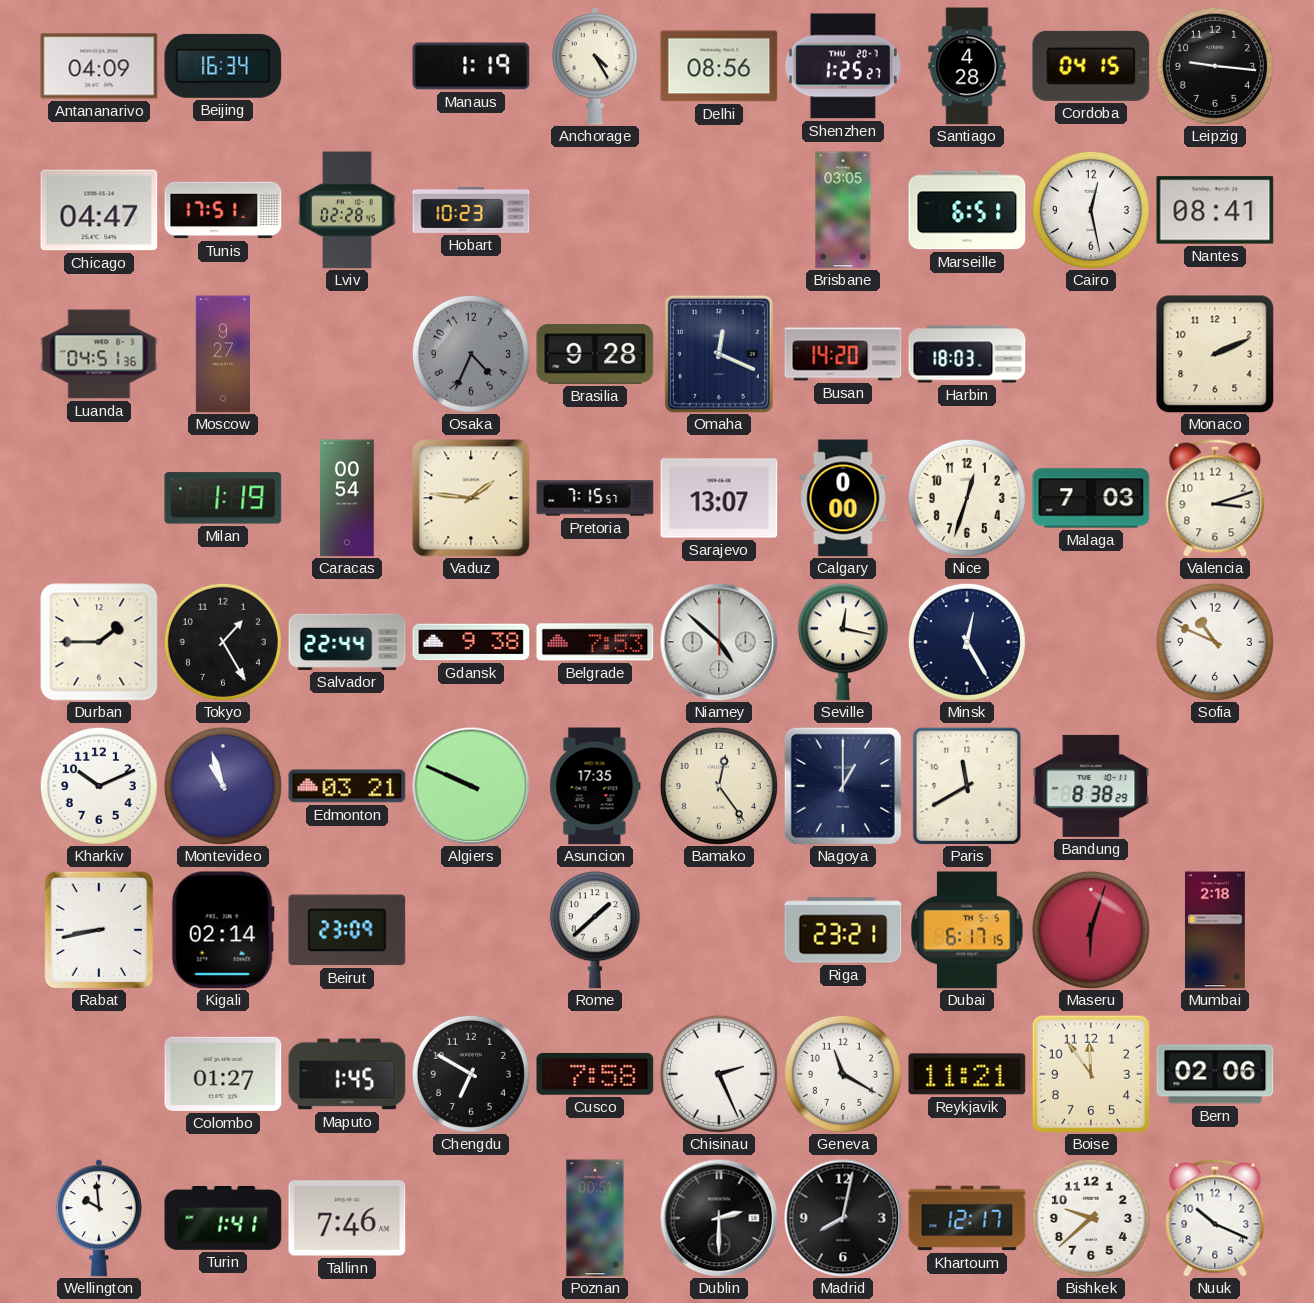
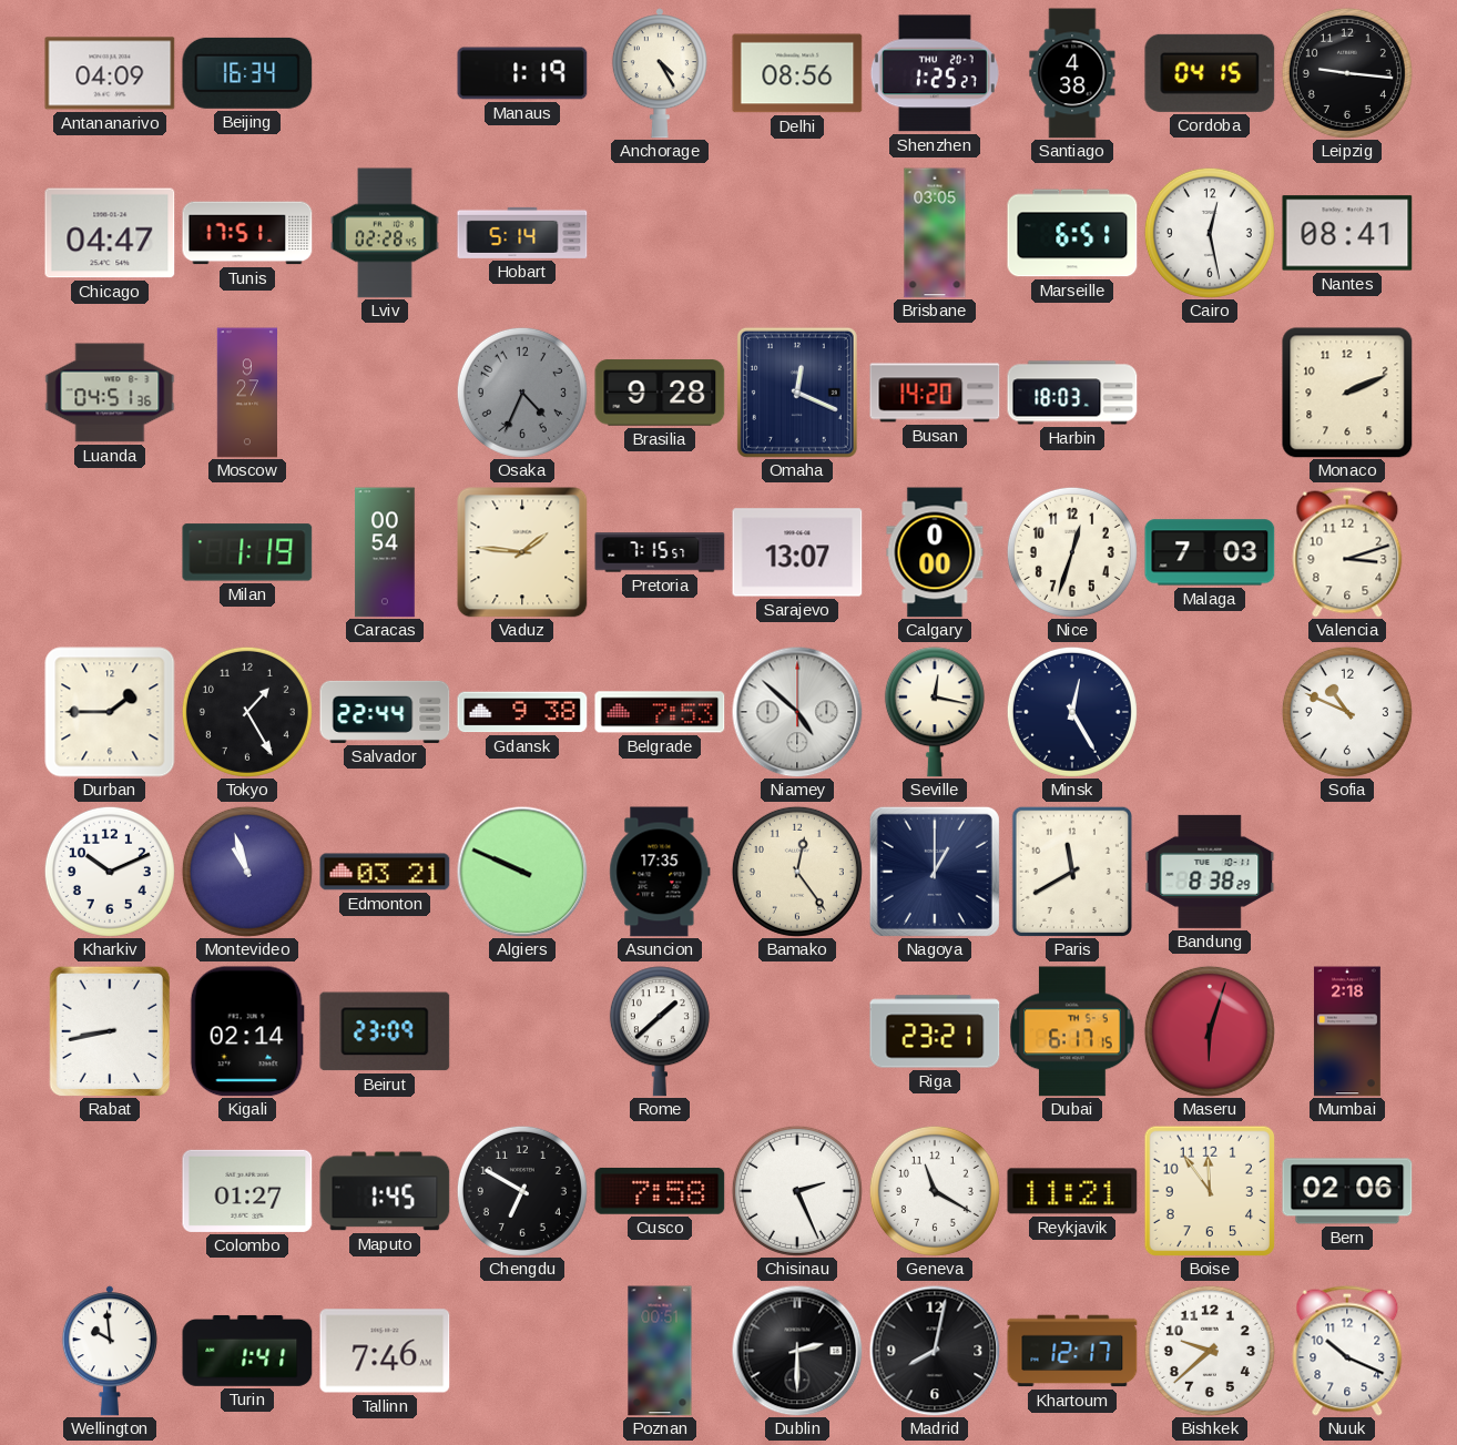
Santiago: 4:28 -> 4:38 (1072, 73)
Hobart: 10:23 -> 5:14 (522, 233)
